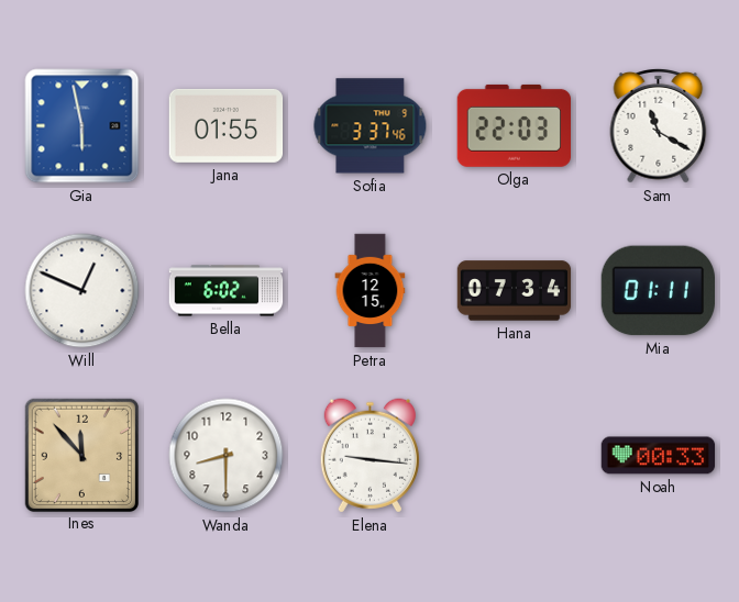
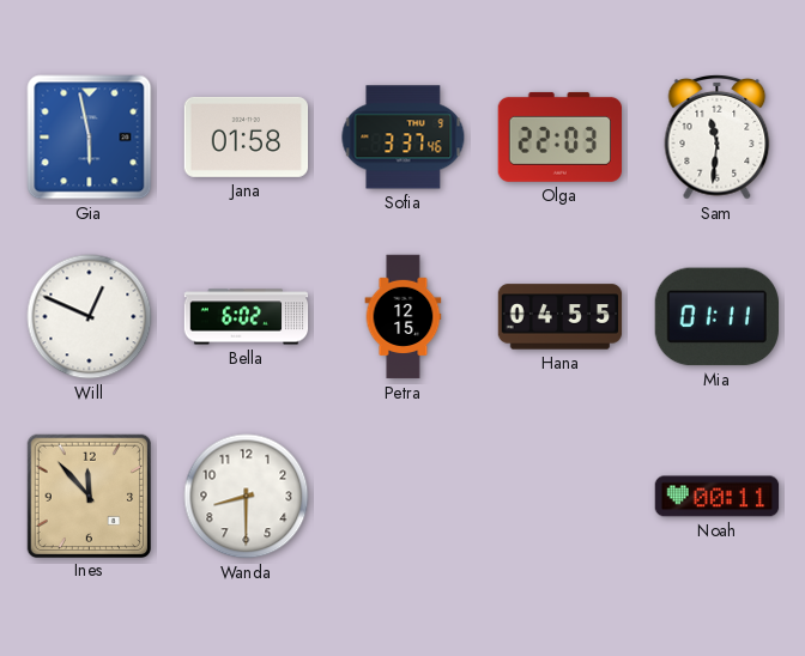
Jana: 01:55 -> 01:58 (247, 136)
Sam: 11:20 -> 11:31 (718, 136)
Hana: 07:34 -> 04:55 (561, 317)
Elena: 9:16 -> none (369, 456)
Noah: 00:33 -> 00:11 (718, 497)
